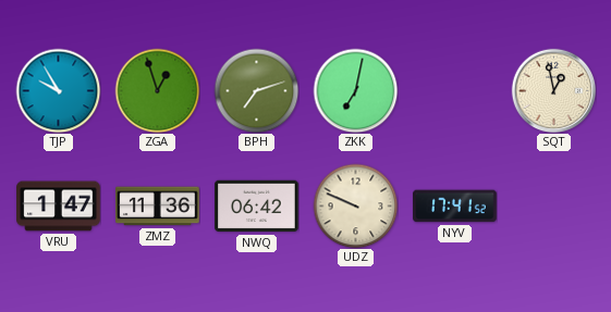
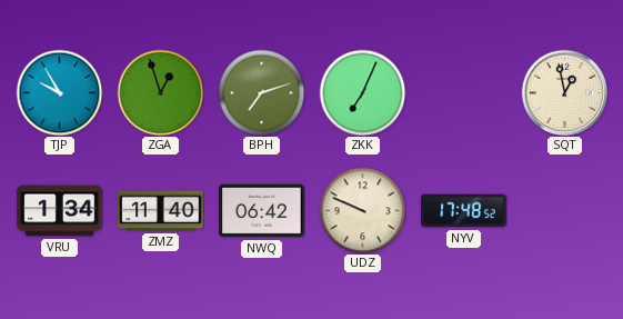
ZKK: 7:02 -> 7:04 (362, 92)
VRU: 1:47 -> 1:34 (60, 211)
ZMZ: 11:36 -> 11:40 (161, 211)
NYV: 17:41 -> 17:48 (464, 211)
